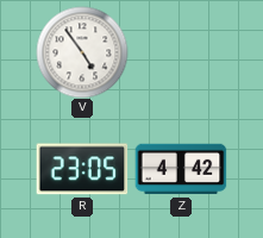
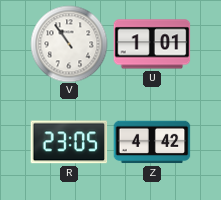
V: 4:54 -> 10:54 (69, 44)
U: none -> 1:01 (152, 44)
